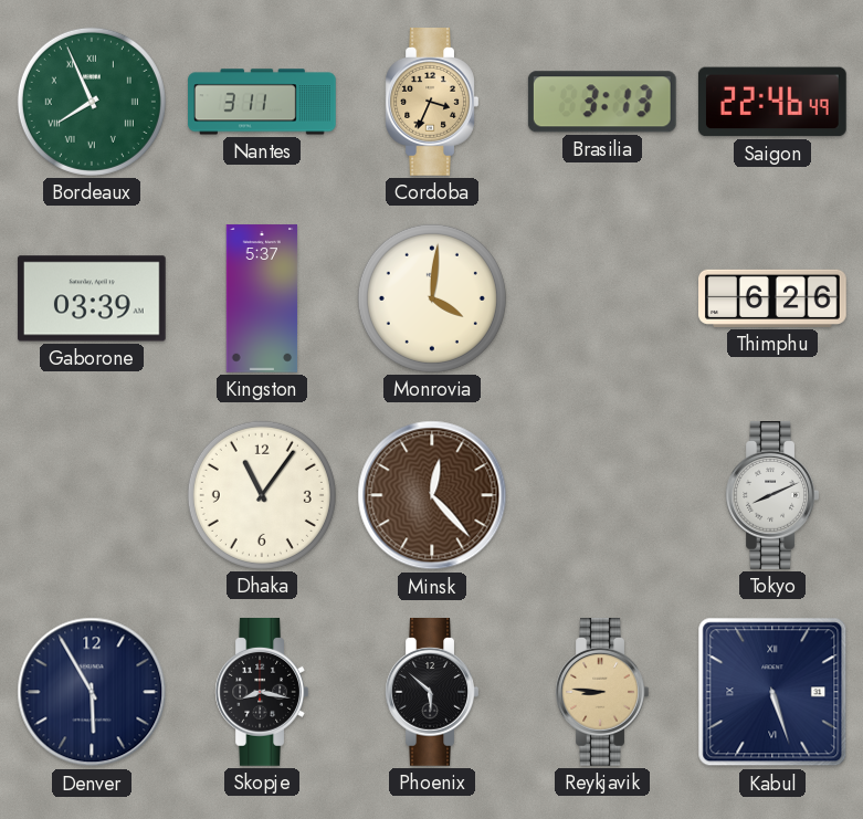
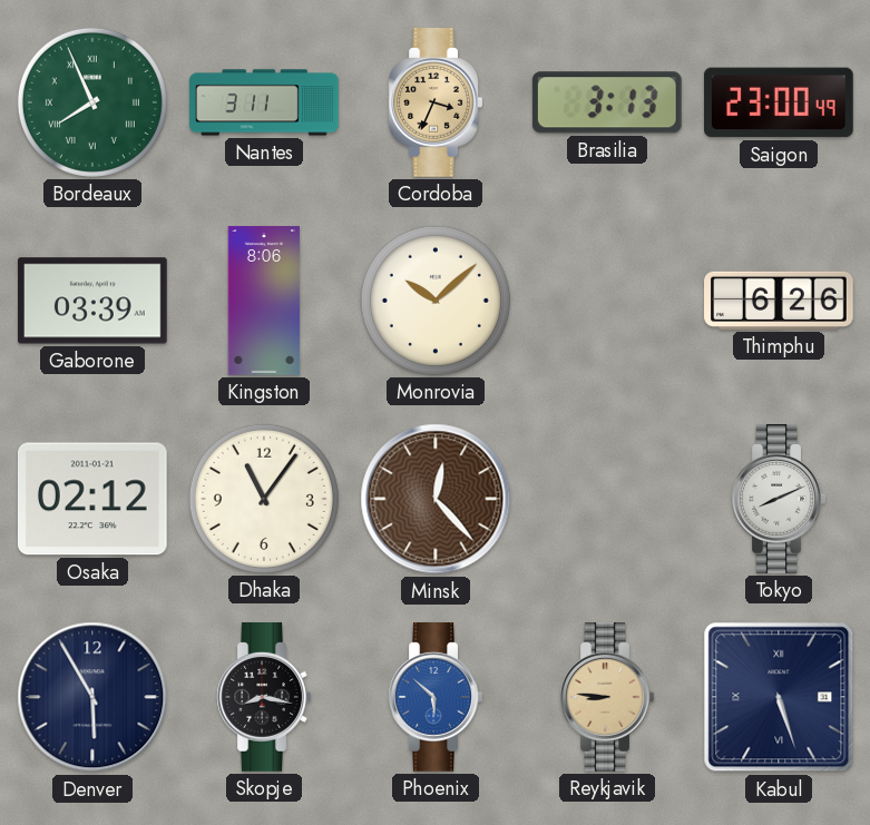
Saigon: 22:46 -> 23:00 (779, 102)
Kingston: 5:37 -> 8:06 (264, 301)
Monrovia: 4:01 -> 10:08 (436, 301)
Osaka: none -> 02:12 (92, 499)
Phoenix dial: black -> blue (436, 698)
